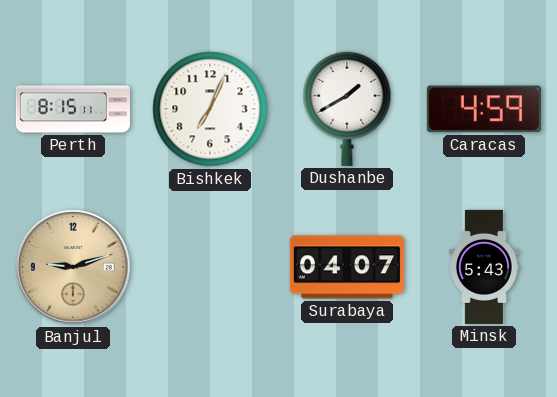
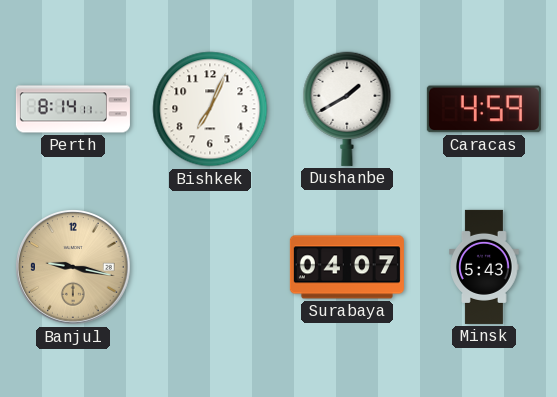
Perth: 8:15 -> 8:14 (73, 109)
Banjul: 9:12 -> 9:17 (74, 268)
